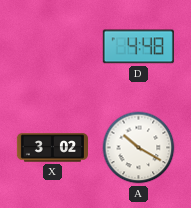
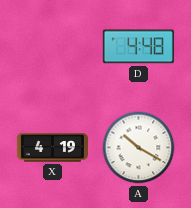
X: 3:02 -> 4:19 (52, 148)
